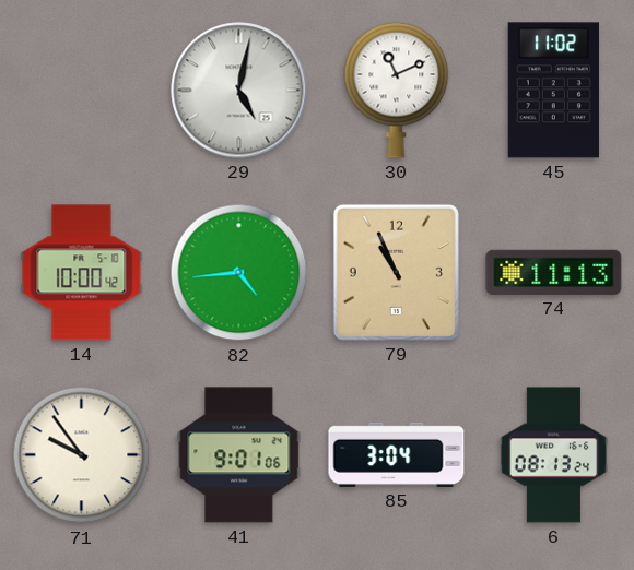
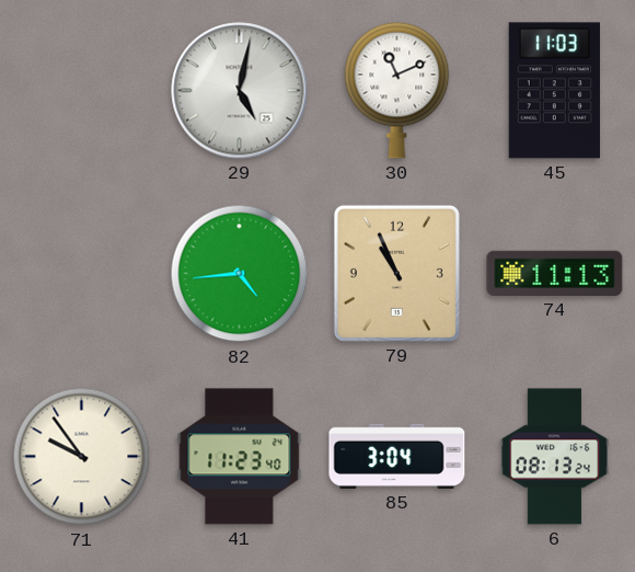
45: 11:02 -> 11:03 (554, 91)
14: 10:00 -> none (82, 273)
41: 9:01 -> 11:23 (240, 457)
